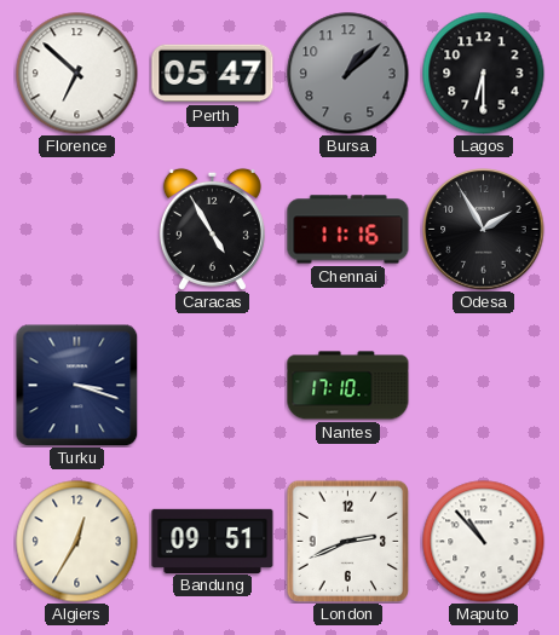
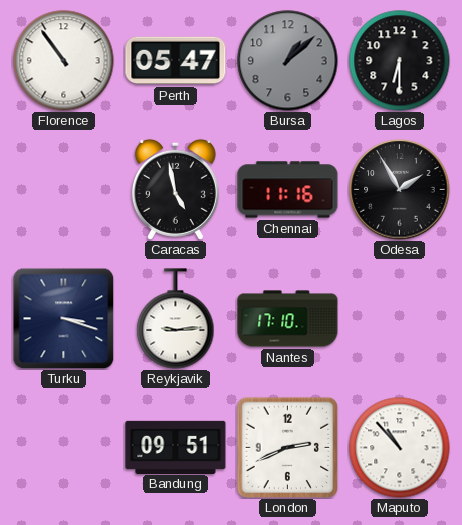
Florence: 6:52 -> 10:54 (64, 61)
Caracas: 4:55 -> 4:58 (175, 189)
Reykjavik: none -> 9:14 (176, 319)
Algiers: 12:35 -> none (77, 542)
